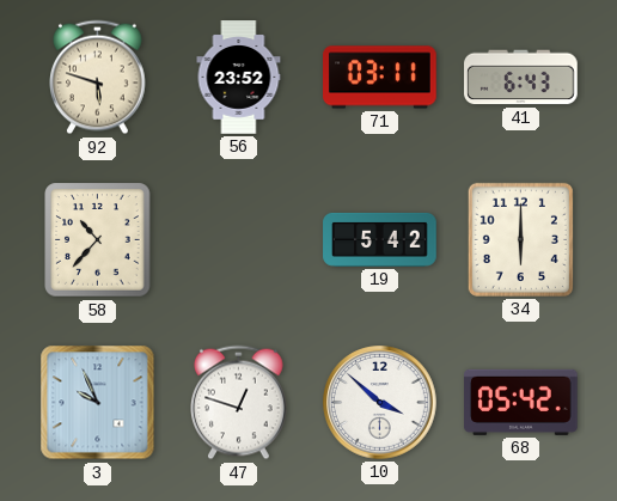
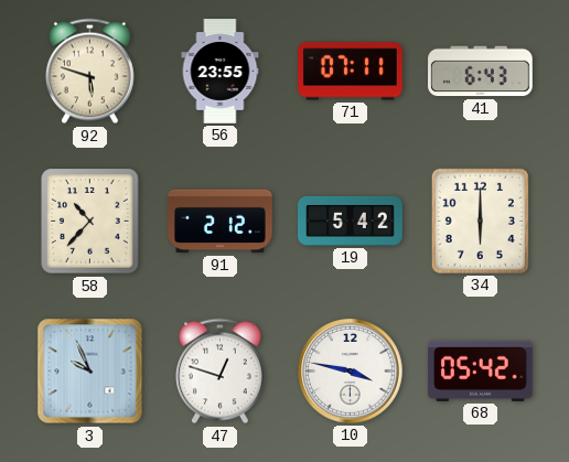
56: 23:52 -> 23:55 (221, 72)
71: 03:11 -> 07:11 (351, 72)
91: none -> 2:12 (221, 222)
10: 3:52 -> 3:47 (351, 372)
